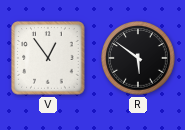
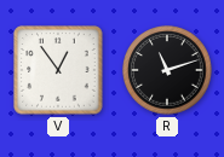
R: 5:51 -> 11:12 (167, 70)
